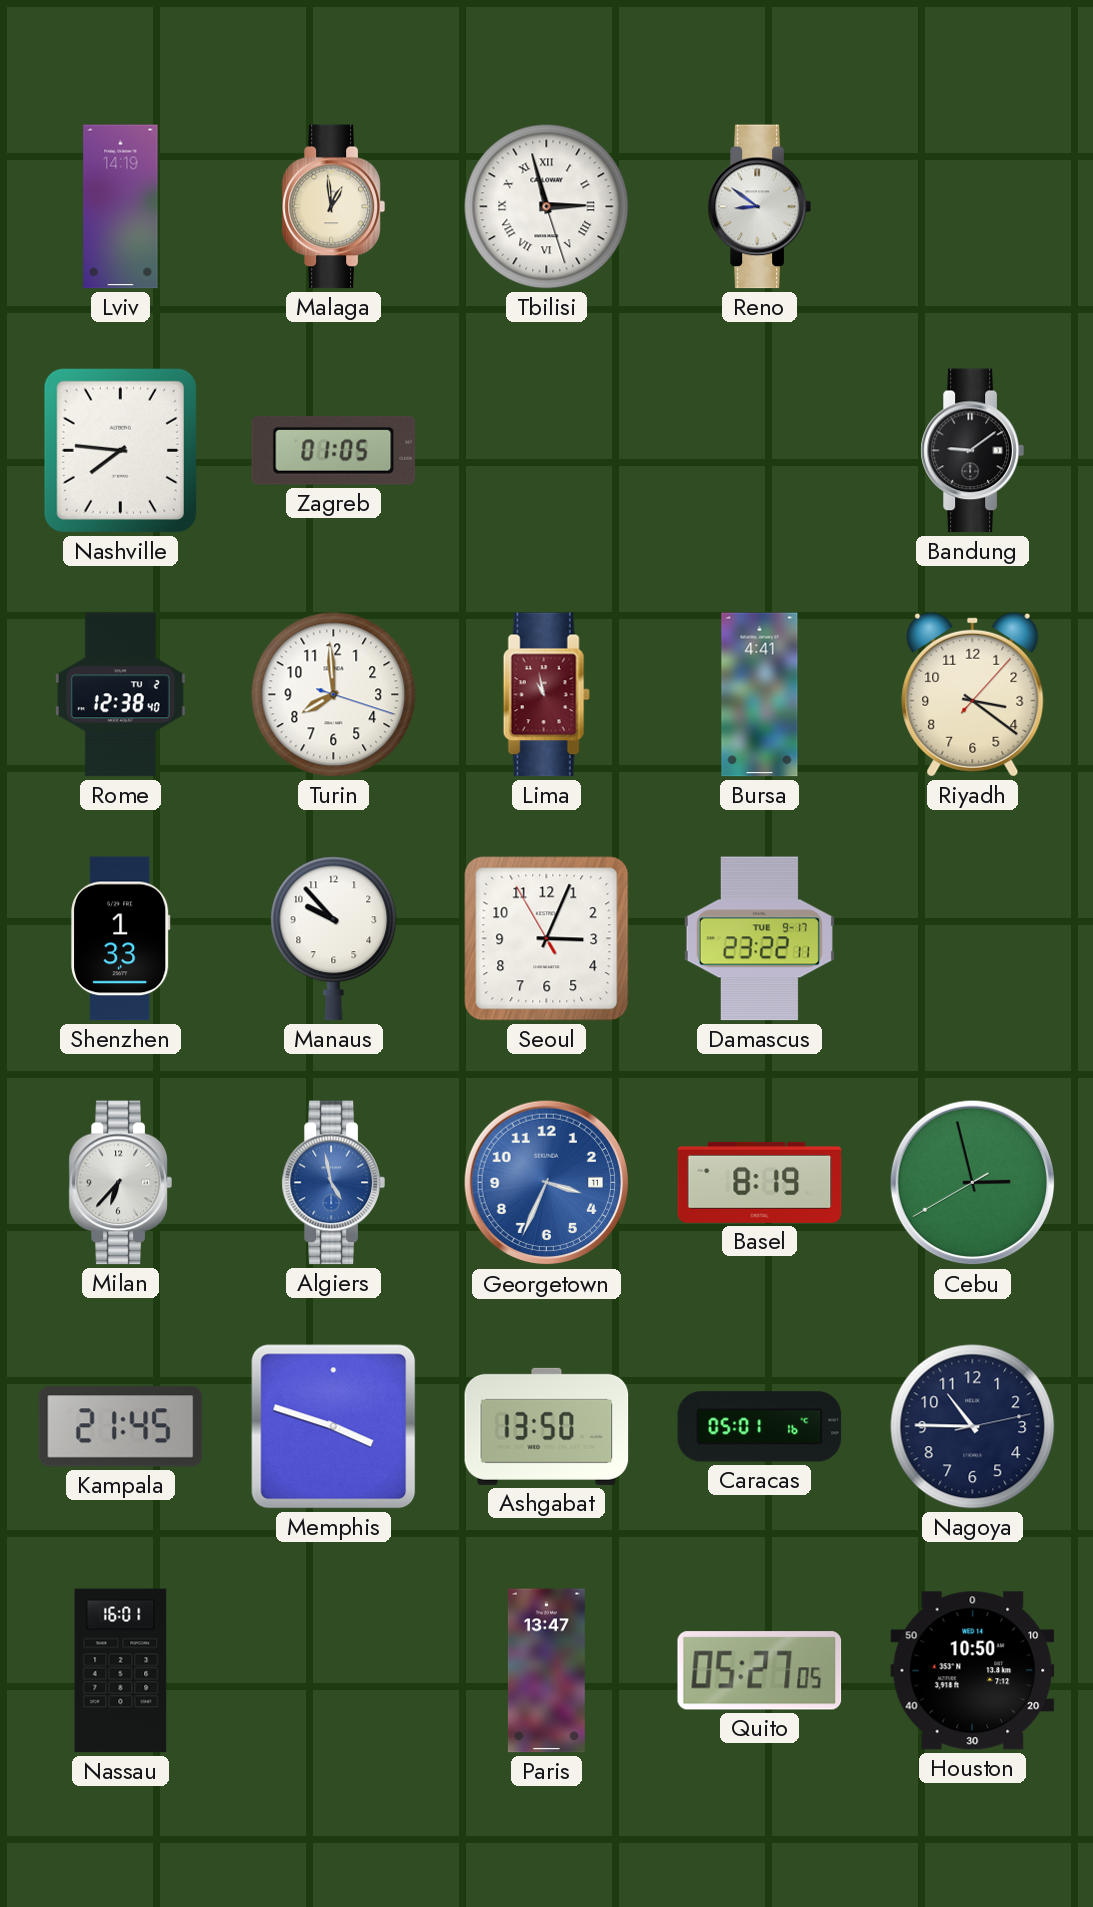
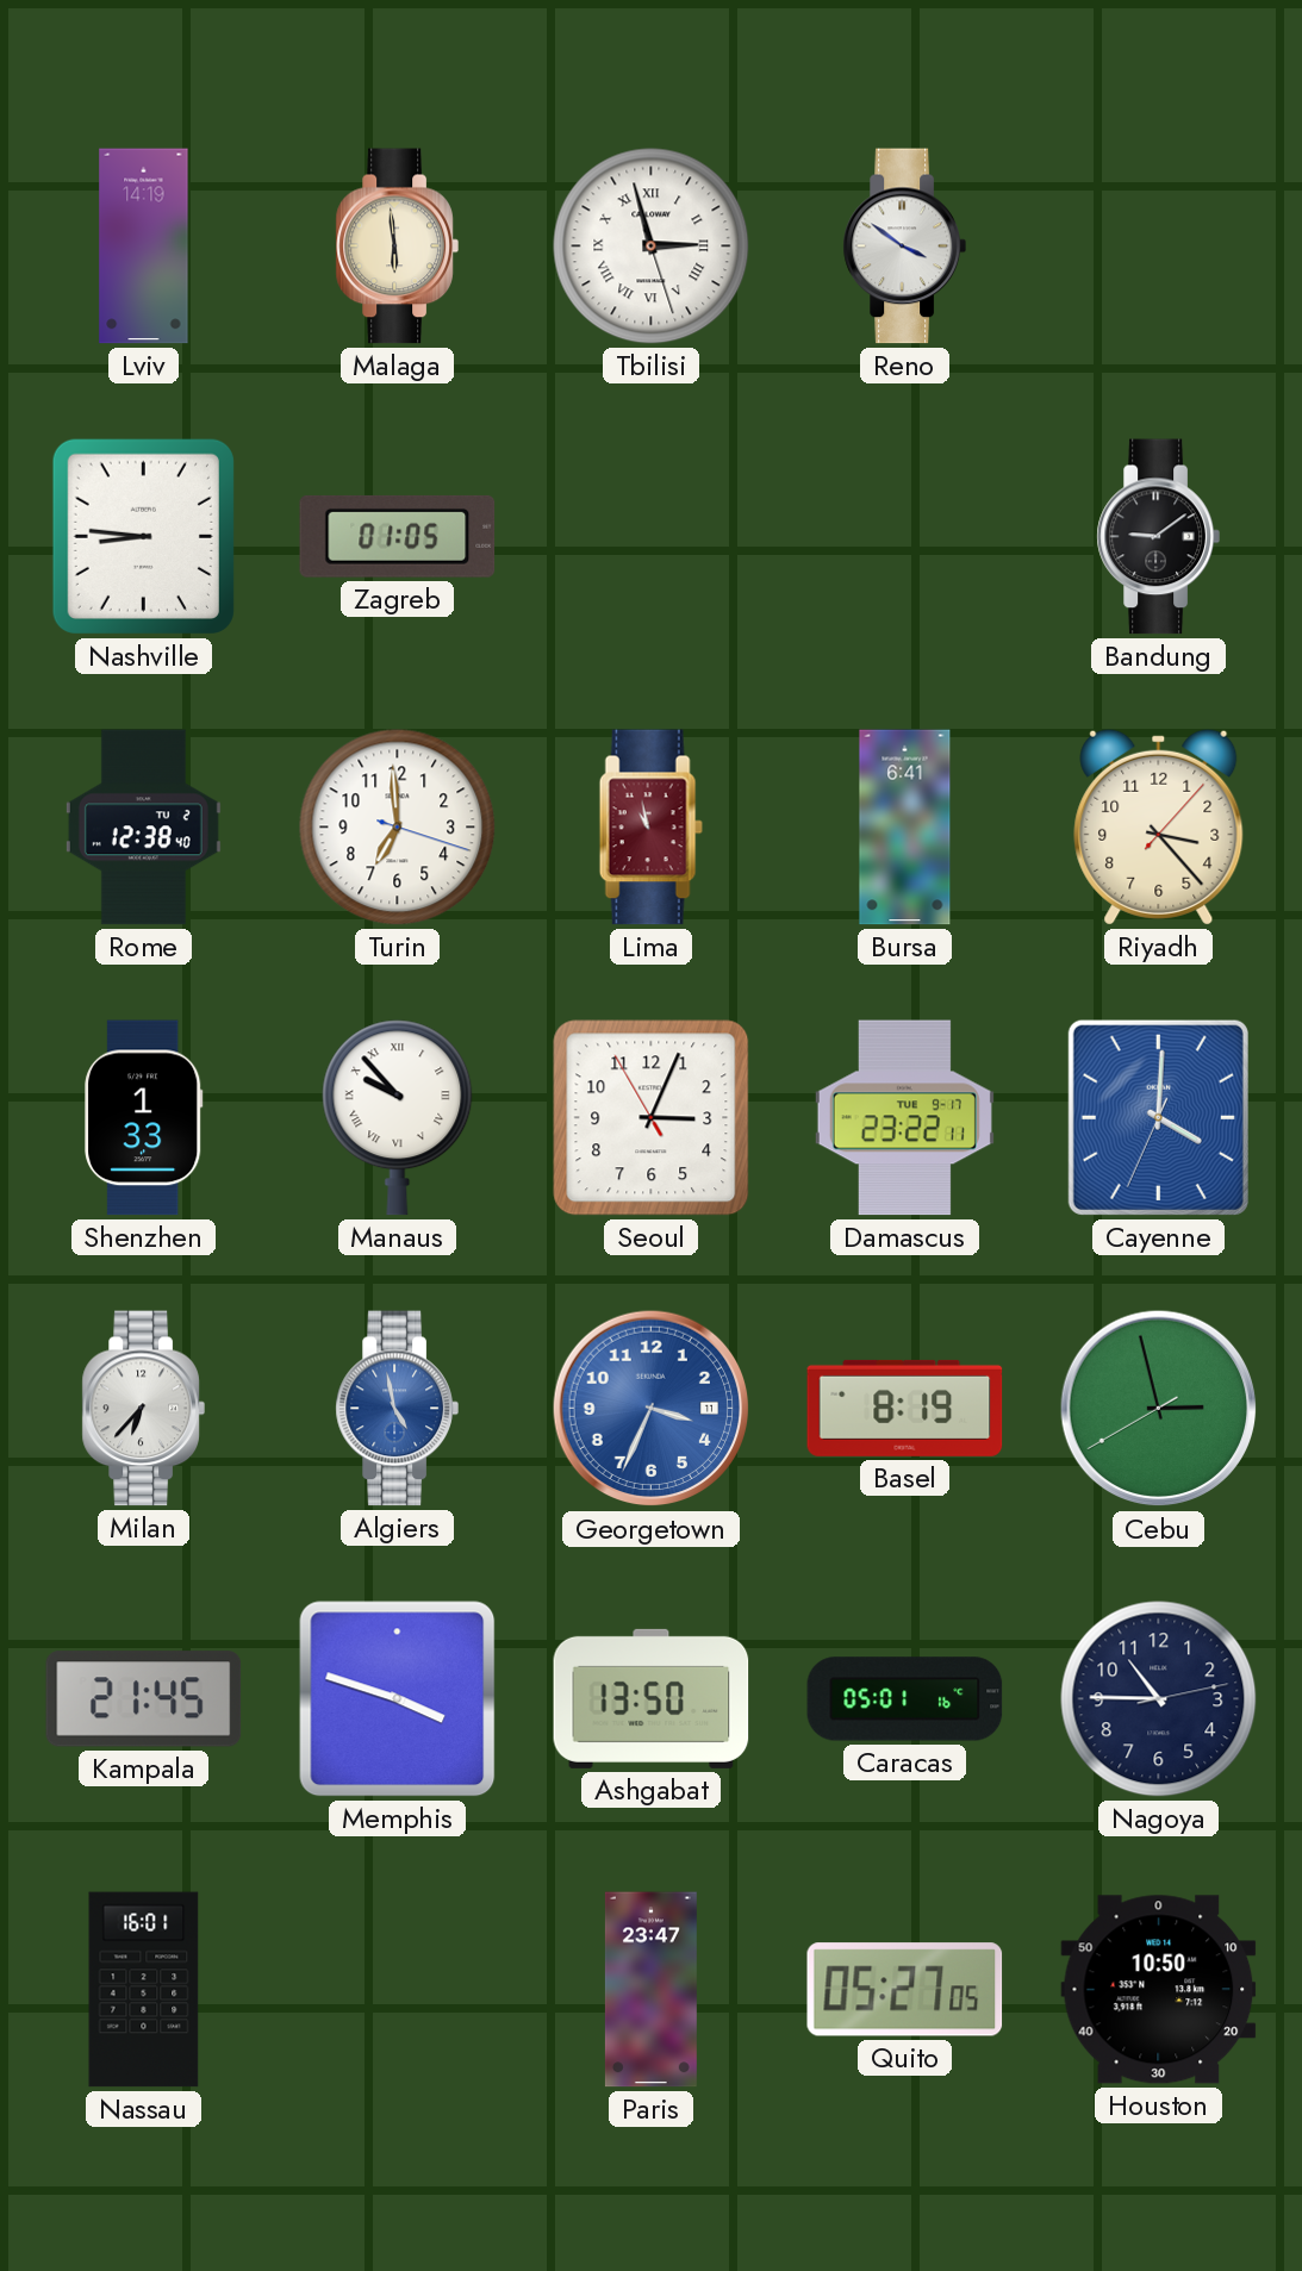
Malaga: 12:59 -> 5:59 (397, 247)
Reno: 8:51 -> 3:51 (904, 247)
Nashville: 7:46 -> 8:46 (143, 536)
Turin: 7:59 -> 6:59 (398, 828)
Bursa: 4:41 -> 6:41 (905, 828)
Riyadh: 3:21 -> 3:23 (1159, 826)
Manaus numerals: Arabic -> Roman (398, 1118)
Cayenne: none -> 4:00 (1158, 1117)
Paris: 13:47 -> 23:47 (650, 1990)
